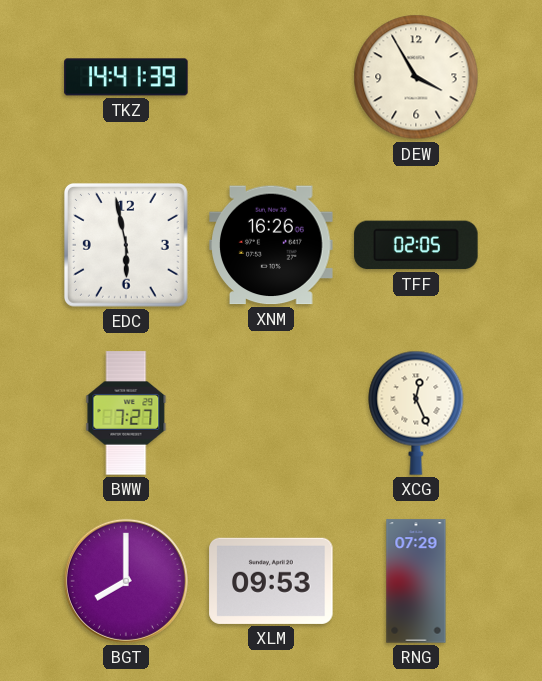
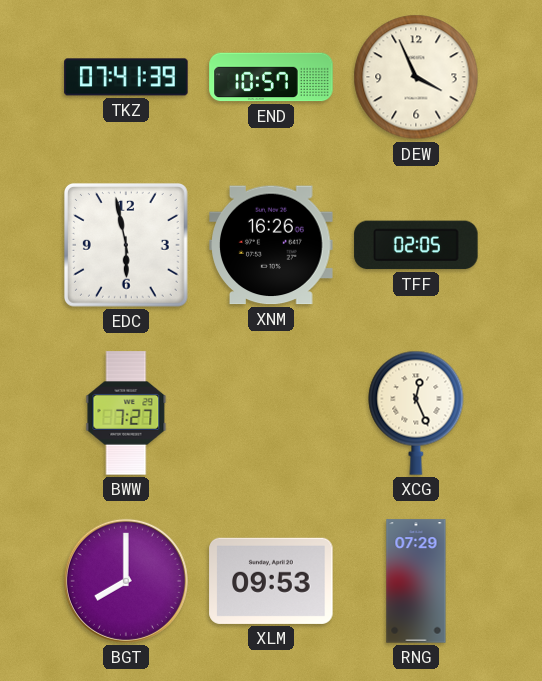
TKZ: 14:41 -> 07:41 (126, 77)
END: none -> 10:57 (271, 77)
DEW: 3:55 -> 3:56 (416, 77)
